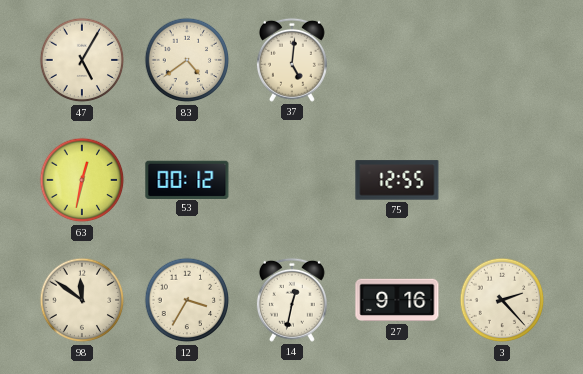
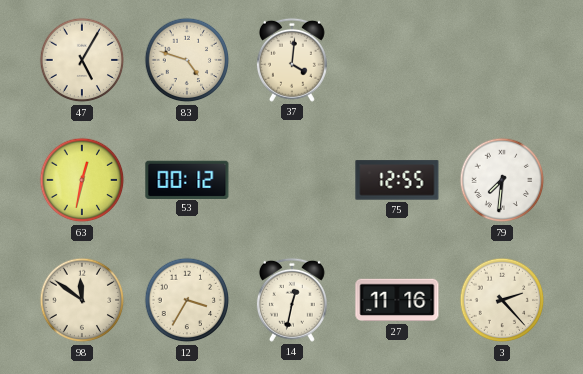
83: 4:39 -> 4:48 (187, 60)
37: 5:01 -> 4:01 (292, 60)
79: none -> 7:31 (502, 180)
27: 9:16 -> 11:16 (397, 300)
